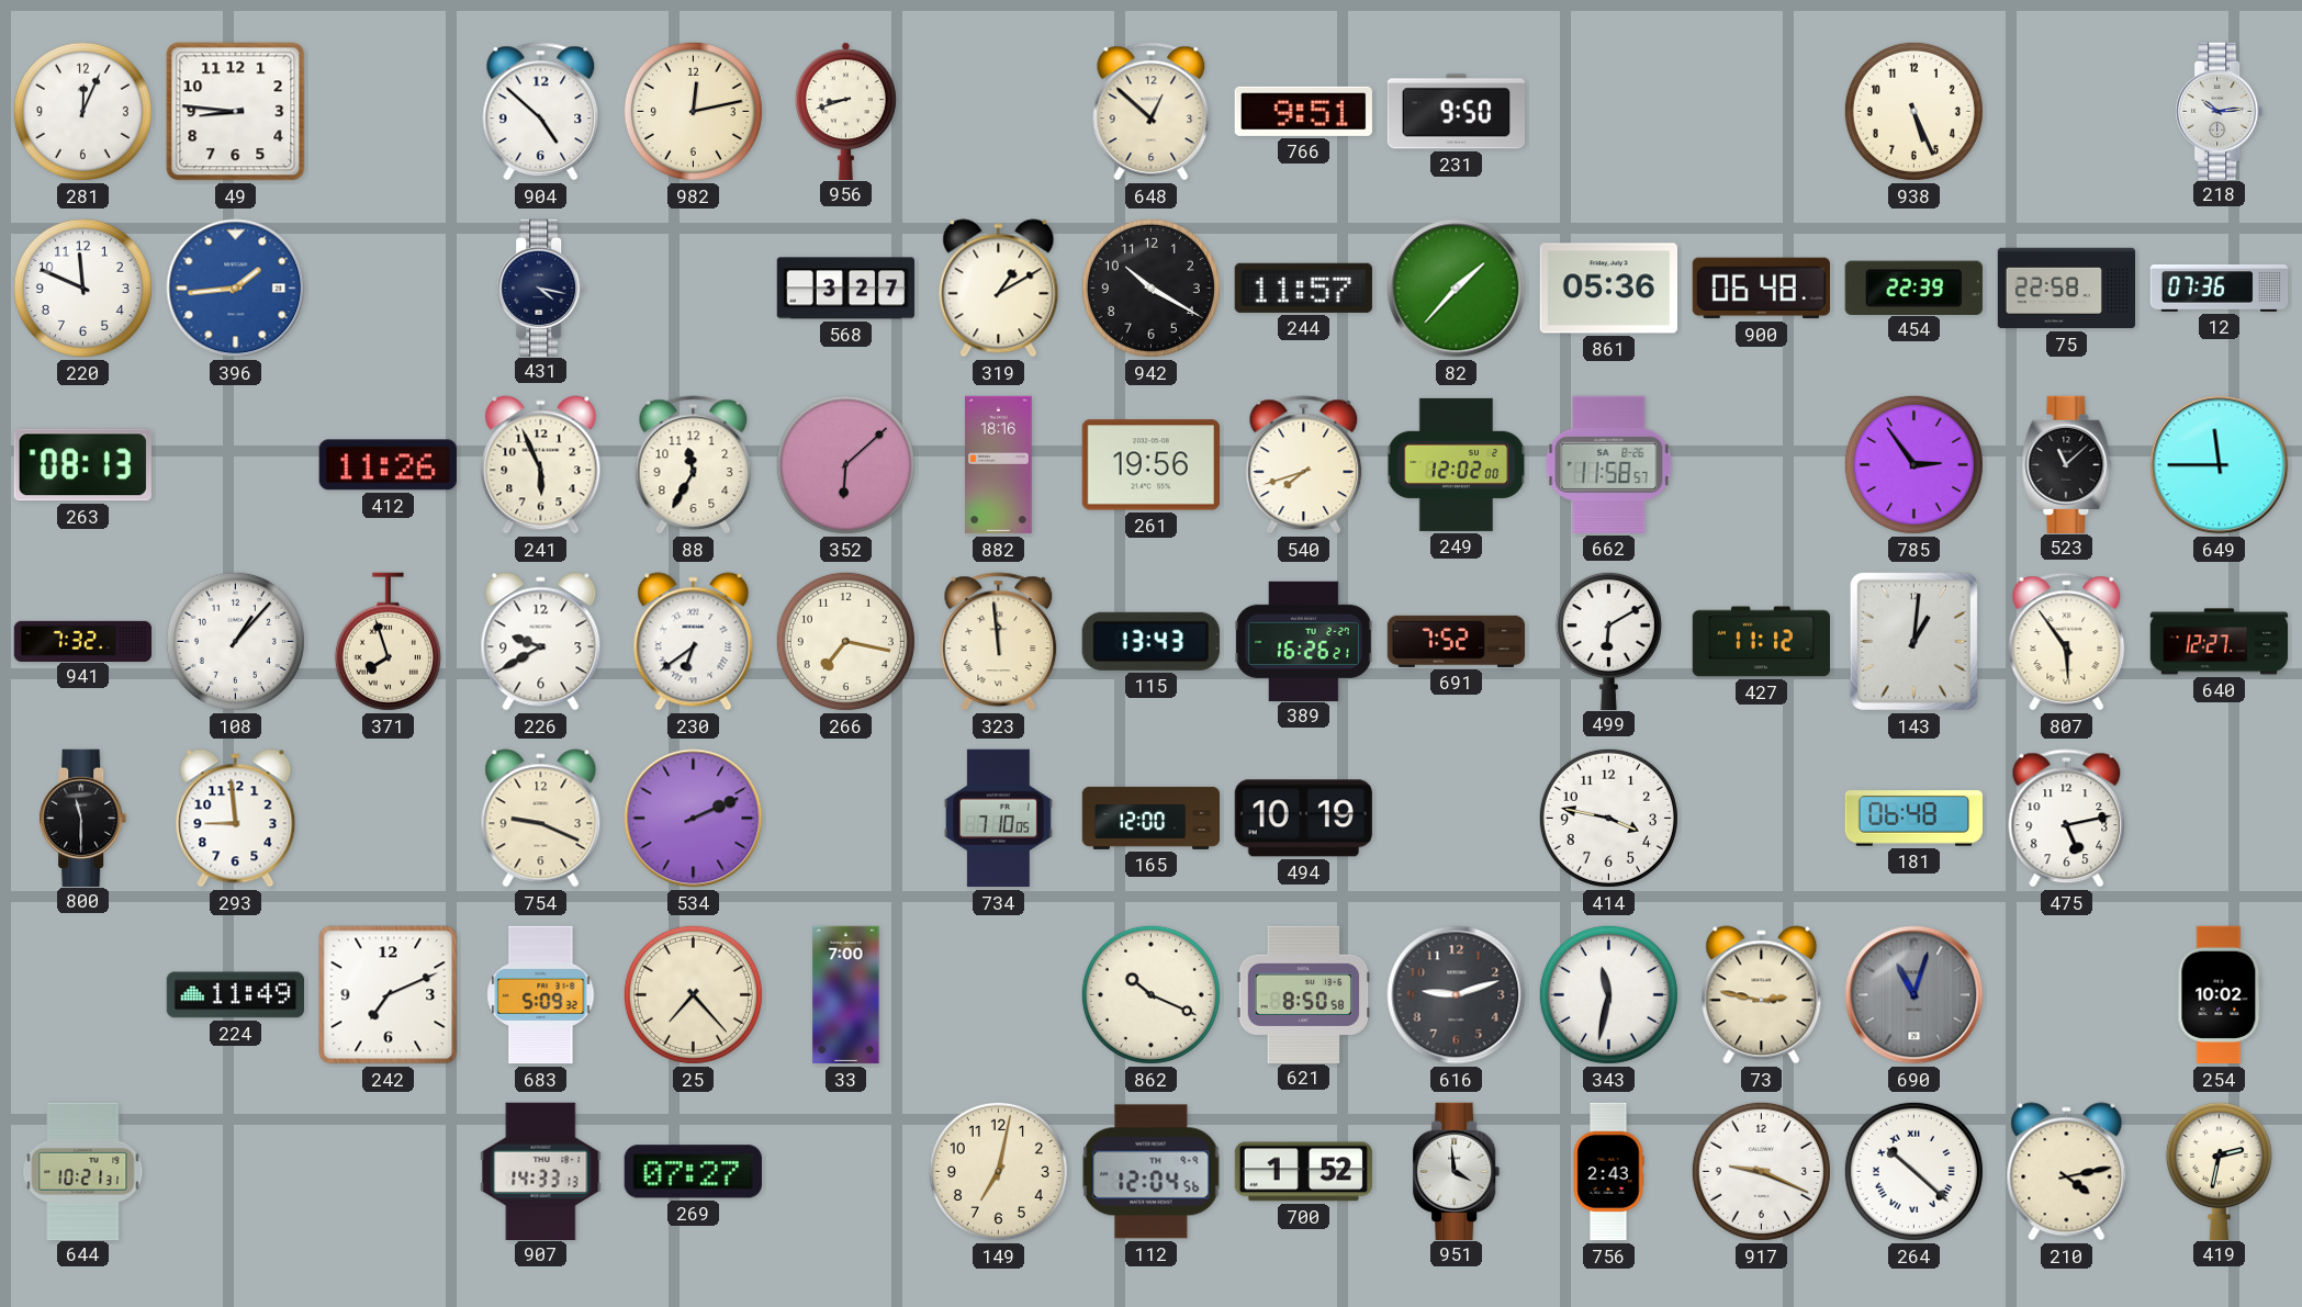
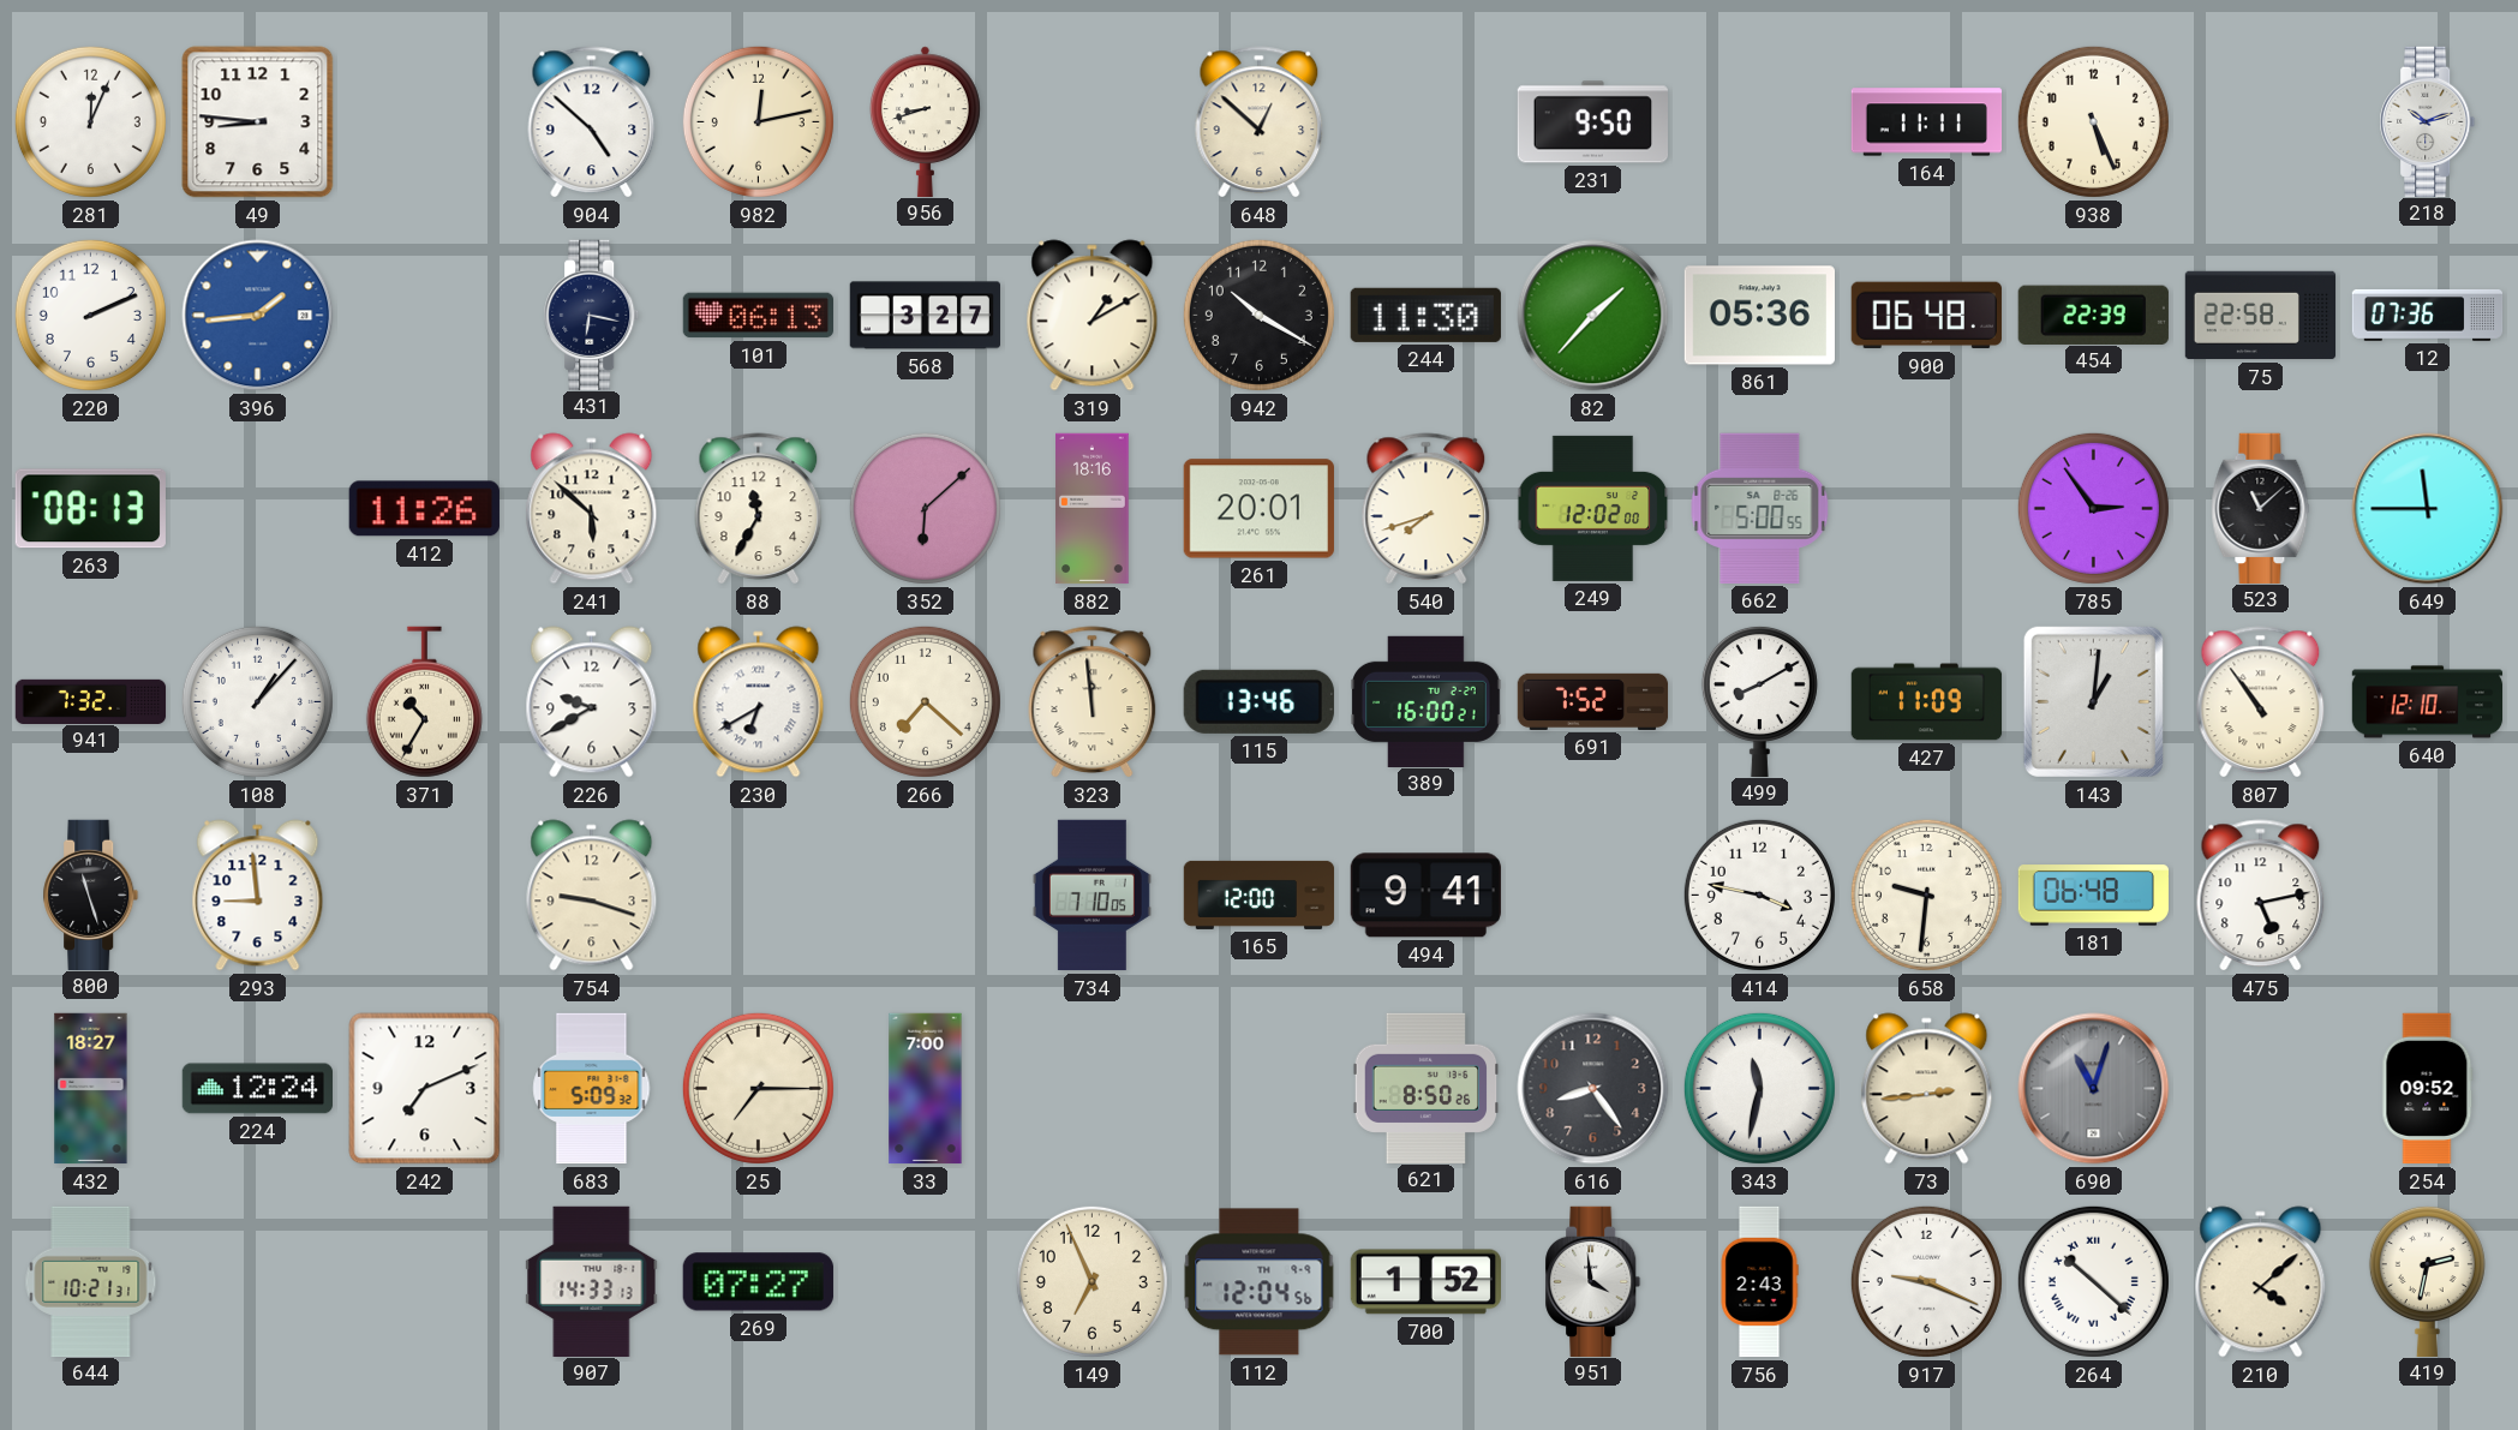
766: 9:51 -> none (1303, 111)
164: none -> 11:11 (1927, 122)
218: 10:14 -> 10:12 (2428, 121)
220: 11:49 -> 2:11 (90, 315)
431: 4:17 -> 6:17 (592, 315)
101: none -> 06:13 (758, 316)
244: 11:57 -> 11:30 (1425, 315)
241: 5:56 -> 5:52 (592, 509)
261: 19:56 -> 20:01 (1258, 509)
662: 11:58 -> 5:00 (1760, 508)
371: 7:57 -> 10:35 (424, 702)
230: 6:39 -> 6:40 (759, 702)
266: 7:17 -> 7:22 (925, 701)
115: 13:43 -> 13:46 (1258, 701)
389: 16:26 -> 16:00 (1427, 701)
499: 6:10 -> 8:10 (1759, 700)
427: 11:12 -> 11:09 (1927, 702)
807: 5:54 -> 10:54 (2261, 702)
640: 12:27 -> 12:10 (2428, 702)
800: 11:30 -> 11:27 (91, 895)
754: 9:19 -> 9:18 (592, 896)
534: 2:11 -> none (694, 819)
494: 10:19 -> 9:41 (1425, 896)
658: none -> 9:31 (1926, 895)
432: none -> 18:27 (91, 1089)
224: 11:49 -> 12:24 (257, 1089)
25: 7:23 -> 7:15 (758, 1088)
862: 10:19 -> none (1150, 994)
621: 8:50:58 -> 8:50:26 (1427, 1088)
616: 9:12 -> 8:24 (1593, 1089)
73: 2:47 -> 2:44 (1927, 1089)
254: 10:02 -> 09:52 (2428, 1089)
149: 7:02 -> 6:56 (1091, 1281)
210: 4:13 -> 4:08 (2261, 1282)
